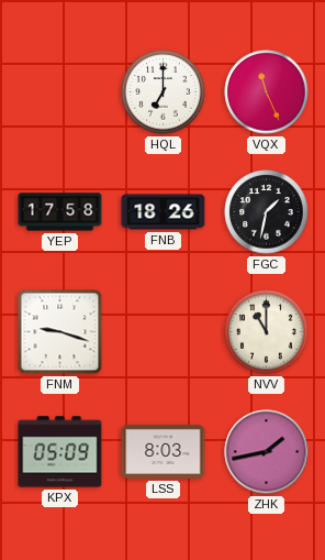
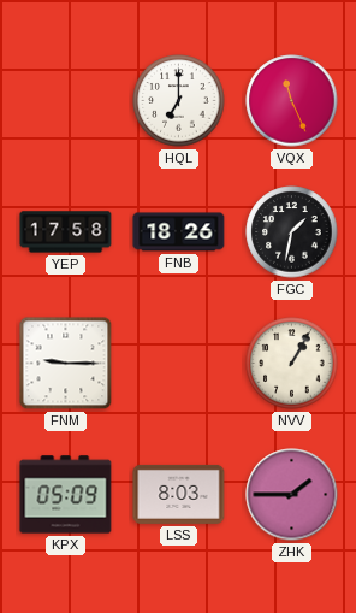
FNM: 9:18 -> 9:15 (66, 364)
NVV: 11:00 -> 1:05 (292, 364)
ZHK: 1:43 -> 1:45 (292, 495)
